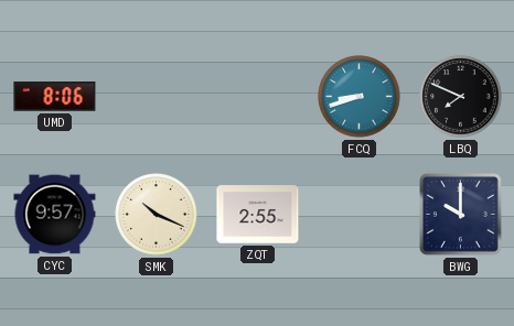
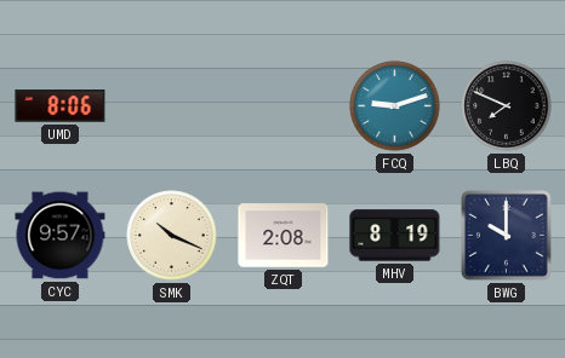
FCQ: 8:42 -> 9:12 (395, 106)
ZQT: 2:55 -> 2:08 (284, 236)
MHV: none -> 8:19 (395, 236)
